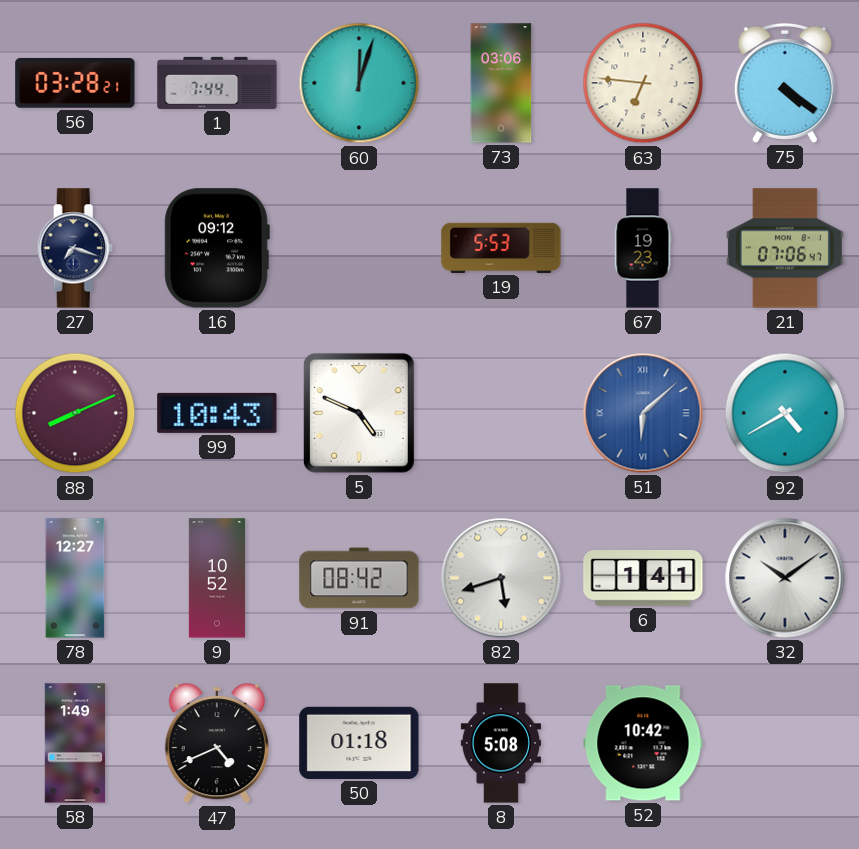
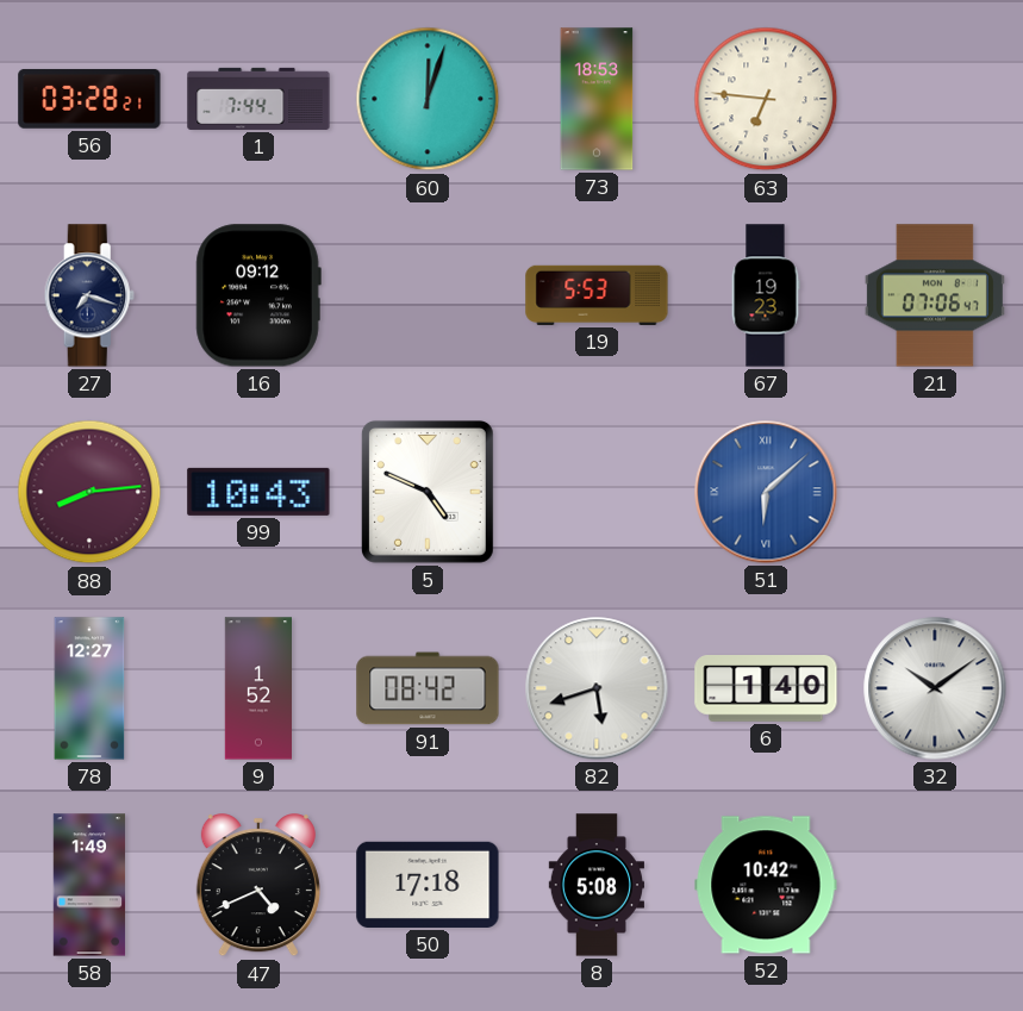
73: 03:06 -> 18:53 (597, 99)
75: 4:21 -> none (785, 83)
88: 8:11 -> 8:14 (89, 492)
92: 4:40 -> none (785, 413)
9: 10:52 -> 1:52 (257, 688)
6: 1:41 -> 1:40 (766, 689)
50: 01:18 -> 17:18 (428, 885)
